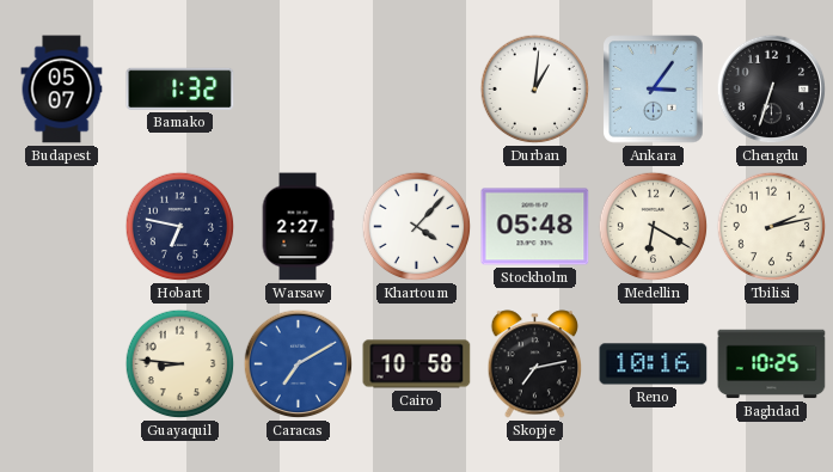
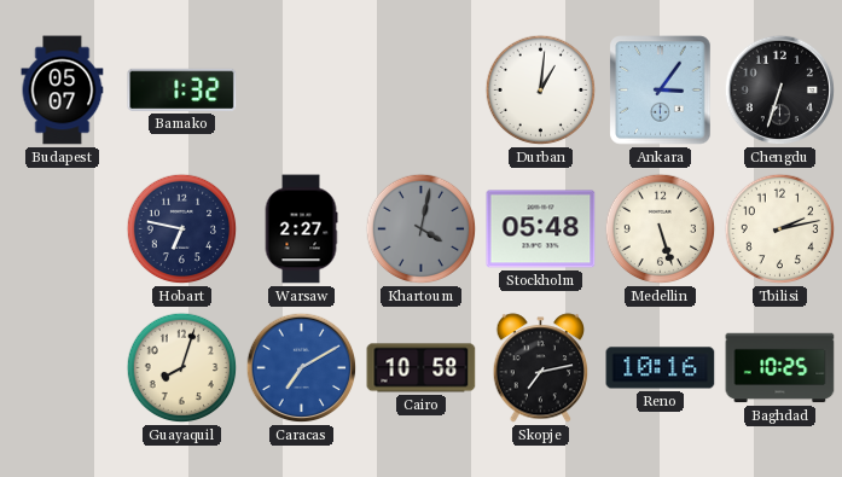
Khartoum: 4:07 -> 4:02 (422, 229)
Khartoum dial: white -> grey (422, 229)
Medellin: 6:20 -> 5:27 (661, 229)
Guayaquil: 8:46 -> 8:03 (182, 368)
